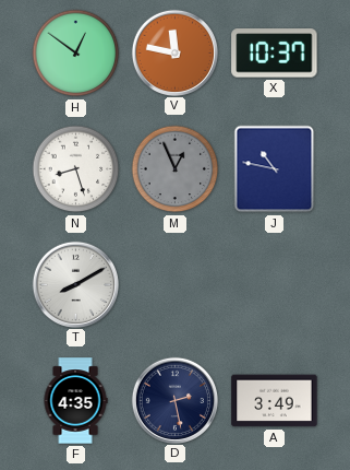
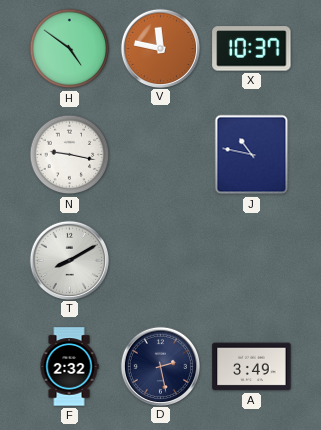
H: 12:51 -> 4:51 (70, 49)
N: 8:27 -> 9:17 (70, 155)
M: 12:56 -> none (176, 169)
F: 4:35 -> 2:32 (69, 367)
